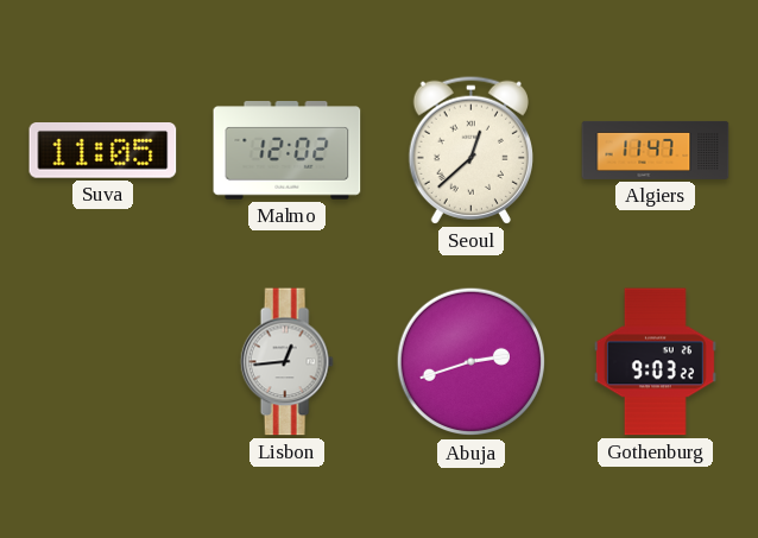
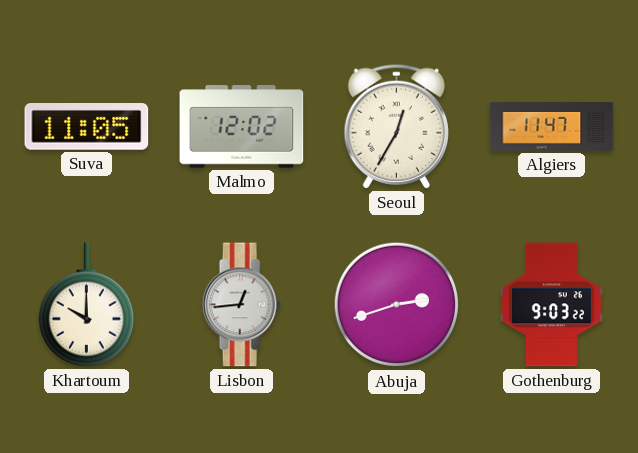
Seoul: 12:38 -> 12:35 (396, 126)
Khartoum: none -> 10:00 (86, 305)
